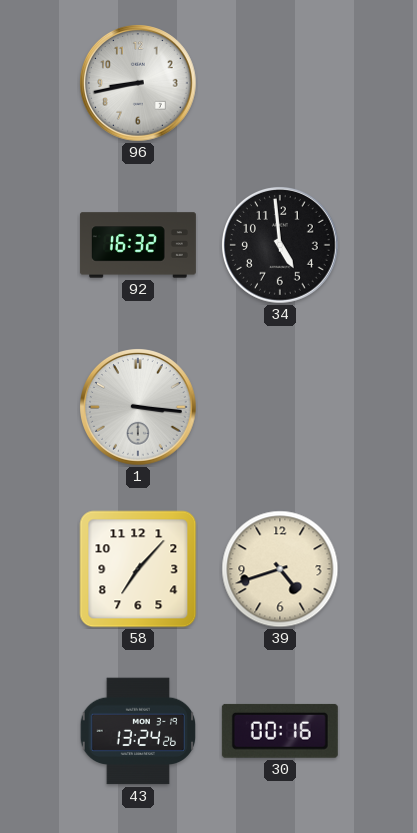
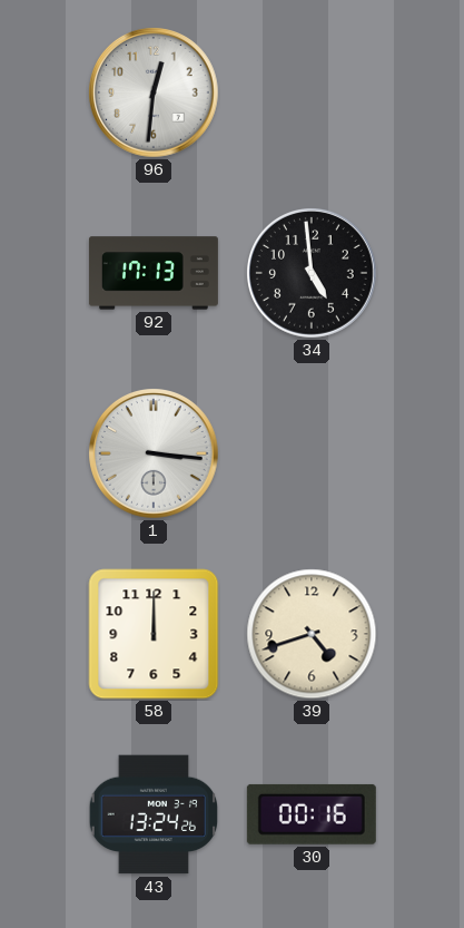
96: 8:43 -> 12:31 (155, 94)
92: 16:32 -> 17:13 (154, 273)
58: 7:07 -> 12:00 (154, 634)
